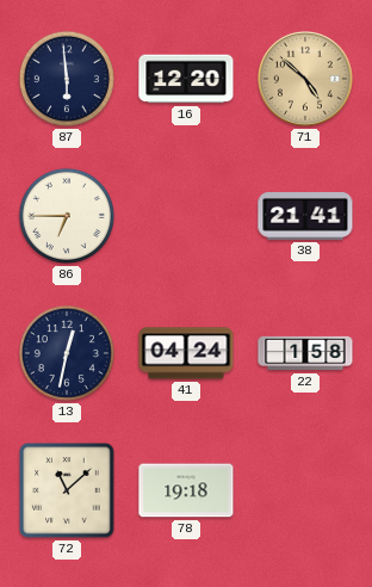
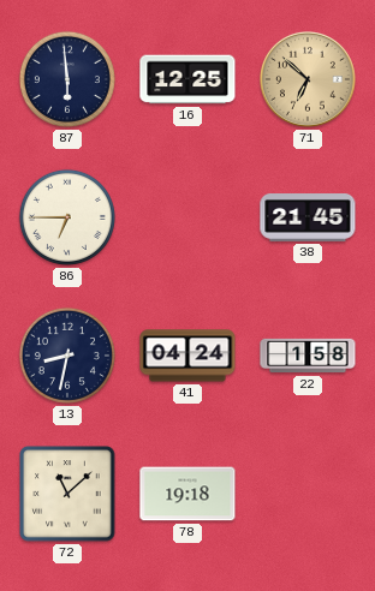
16: 12:20 -> 12:25 (187, 79)
71: 4:52 -> 6:52 (309, 80)
38: 21:41 -> 21:45 (308, 219)
13: 12:32 -> 8:32 (67, 356)
